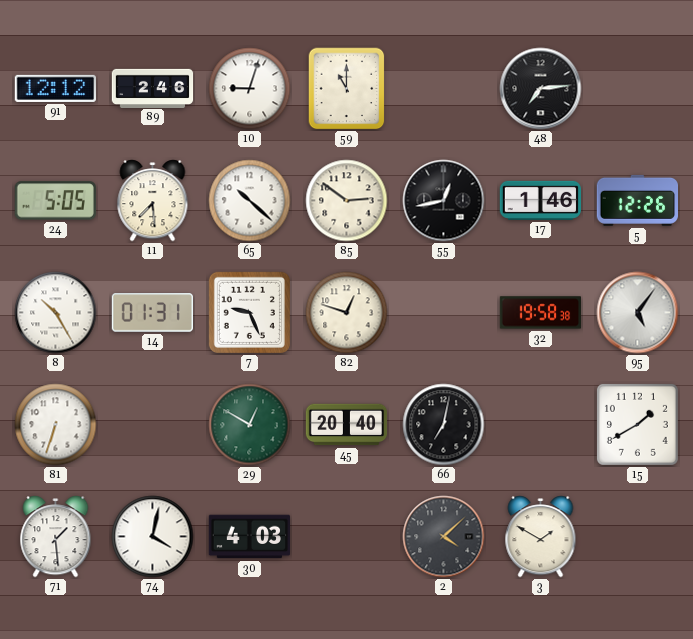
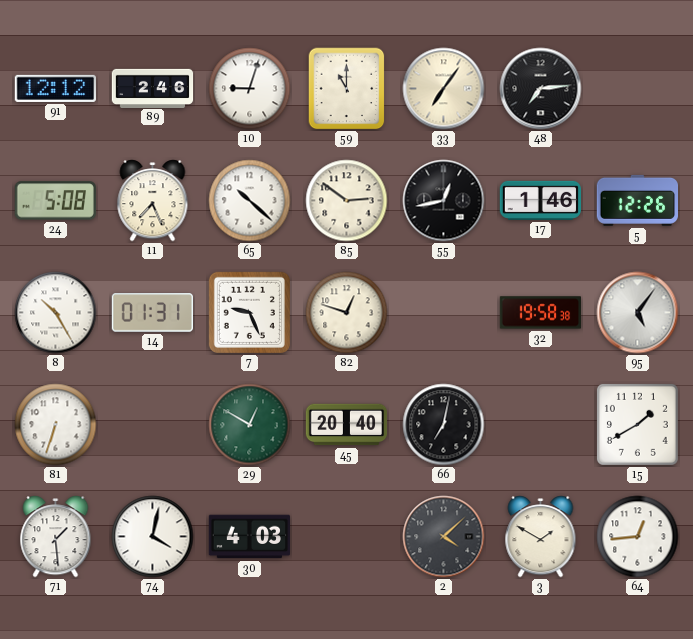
33: none -> 7:06 (444, 89)
24: 5:05 -> 5:08 (55, 201)
11: 7:29 -> 7:26 (153, 201)
64: none -> 12:44 (638, 537)
